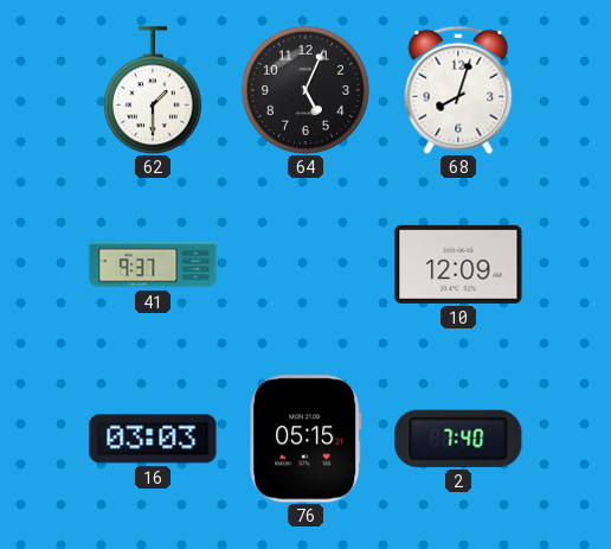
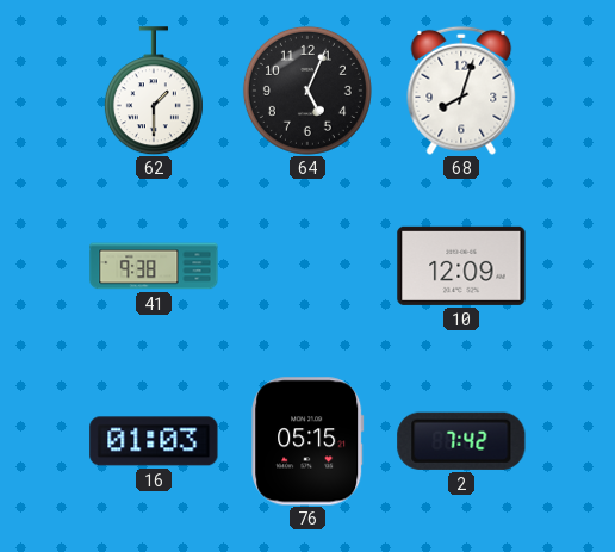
41: 9:37 -> 9:38 (154, 266)
16: 03:03 -> 01:03 (154, 441)
2: 7:40 -> 7:42 (461, 441)
